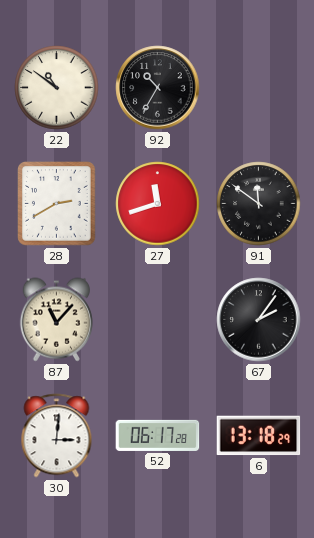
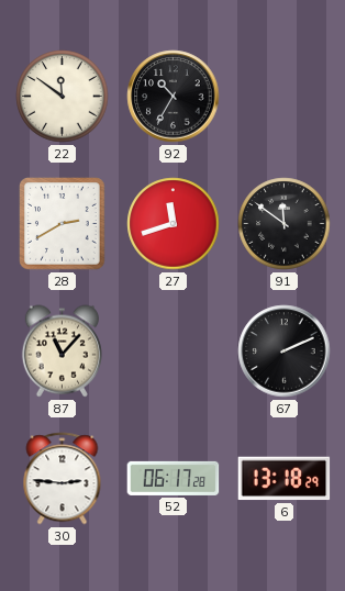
22: 10:51 -> 11:51 (63, 97)
67: 2:06 -> 2:11 (285, 352)
30: 3:01 -> 2:46 (63, 479)
